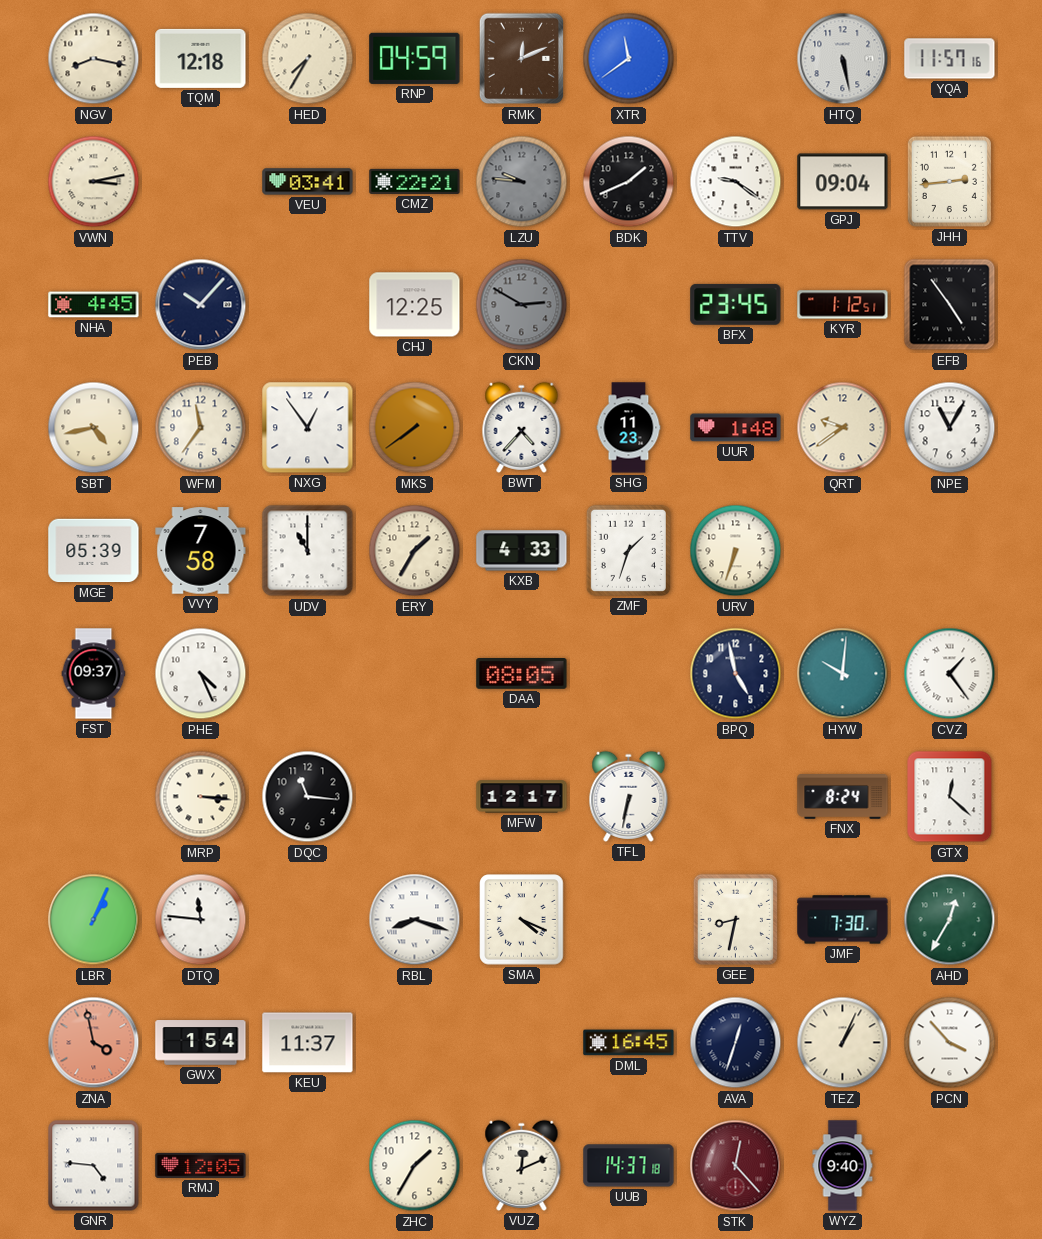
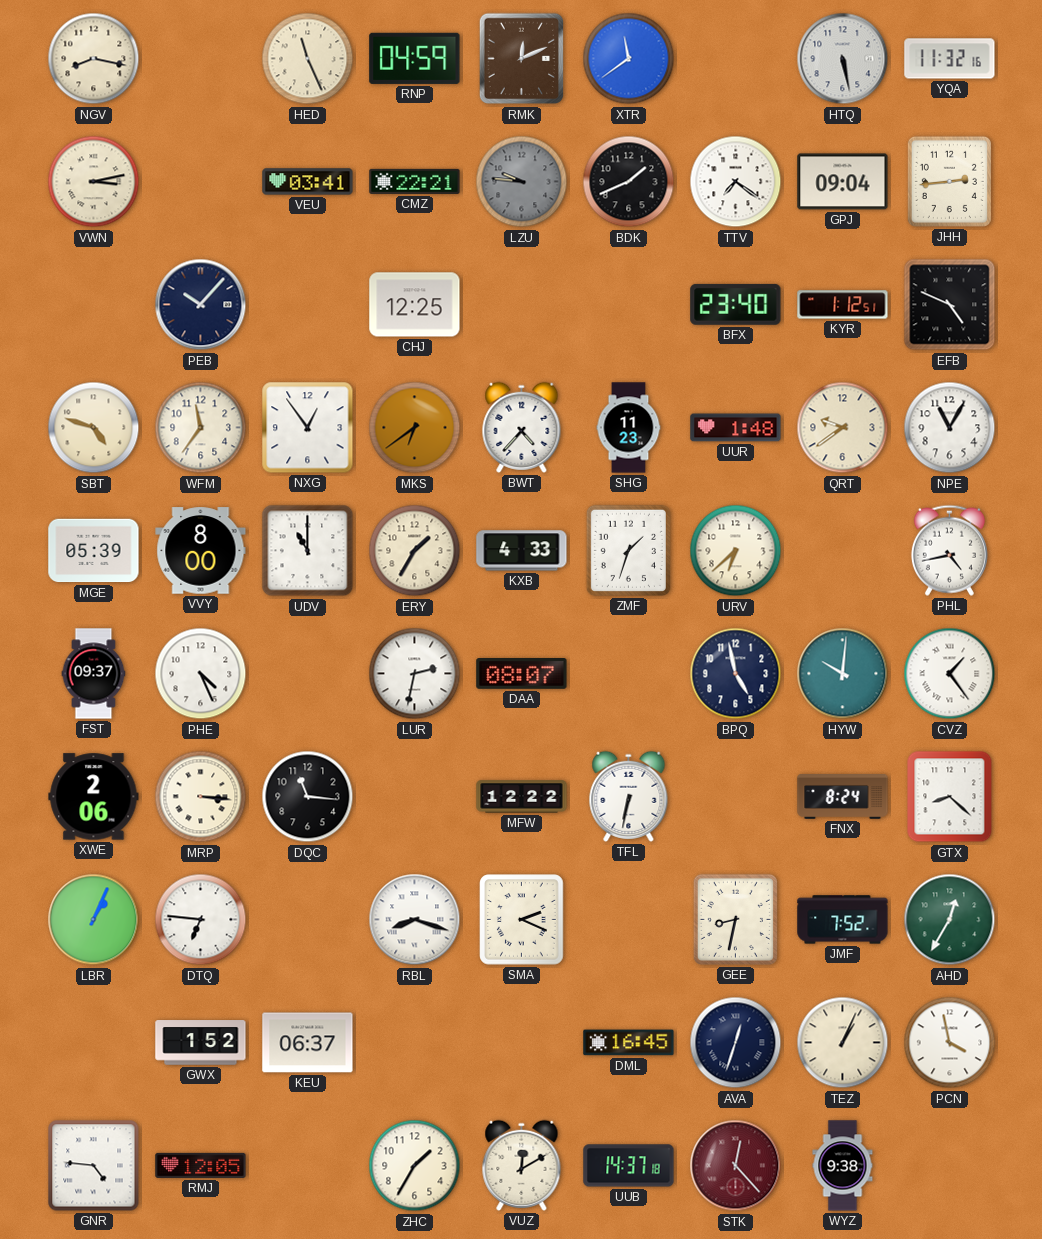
TQM: 12:18 -> none (201, 58)
HED: 7:35 -> 11:26 (308, 59)
YQA: 11:57 -> 11:32 (950, 59)
TTV: 9:21 -> 7:21 (736, 182)
NHA: 4:45 -> none (94, 305)
CKN: 2:50 -> none (522, 305)
BFX: 23:45 -> 23:40 (736, 304)
EFB: 4:54 -> 4:49 (950, 305)
SBT: 4:43 -> 4:48 (94, 428)
MKS: 7:39 -> 6:39 (415, 428)
VVY: 7:58 -> 8:00 (201, 551)
URV: 6:33 -> 6:38 (736, 551)
PHL: none -> 4:43 (949, 550)
LUR: none -> 2:32 (415, 674)
DAA: 08:05 -> 08:07 (522, 674)
XWE: none -> 2:06 (94, 797)
MFW: 12:17 -> 12:22 (522, 797)
GTX: 12:22 -> 8:22 (950, 797)
DTQ: 11:46 -> 6:46 (201, 920)
SMA: 4:19 -> 2:19 (522, 920)
JMF: 7:30 -> 7:52 (843, 920)
ZNA: 3:58 -> none (94, 1043)
GWX: 1:54 -> 1:52 (201, 1043)
KEU: 11:37 -> 06:37 (308, 1043)
PCN: 3:53 -> 3:58 (950, 1043)
VUZ: 12:11 -> 12:10 (522, 1165)
WYZ: 9:40 -> 9:38 (843, 1166)
